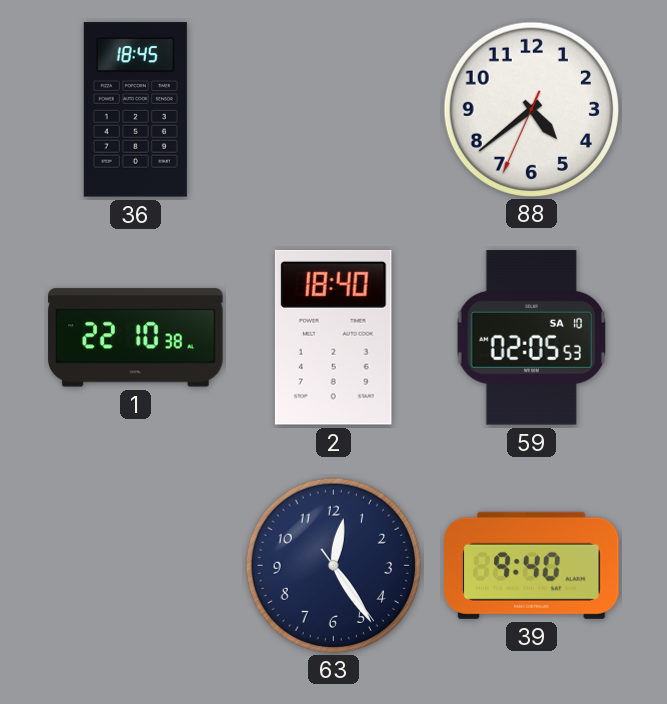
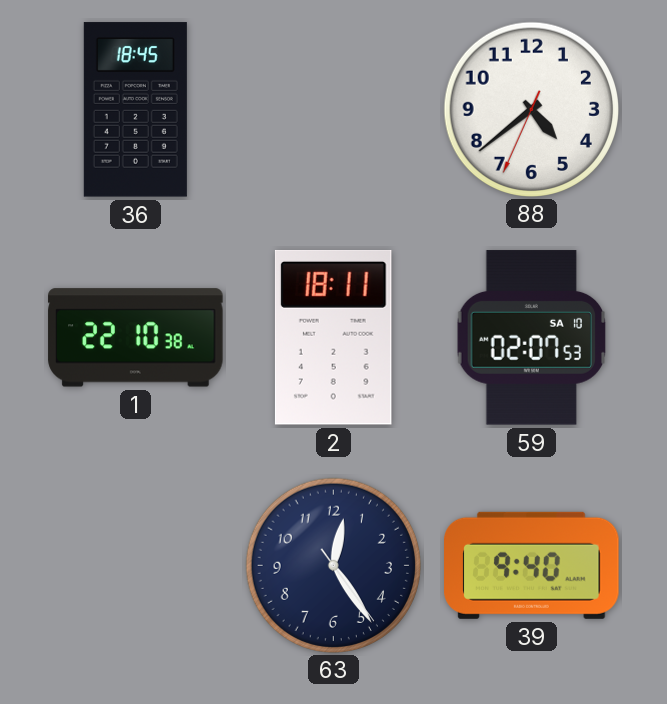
2: 18:40 -> 18:11 (333, 337)
59: 02:05 -> 02:07 (531, 338)
